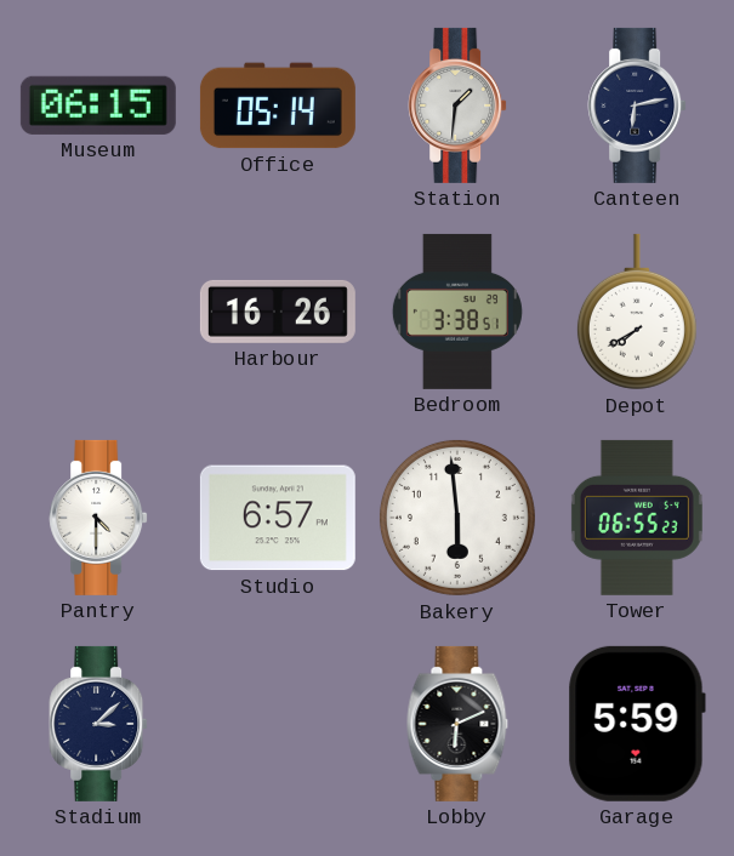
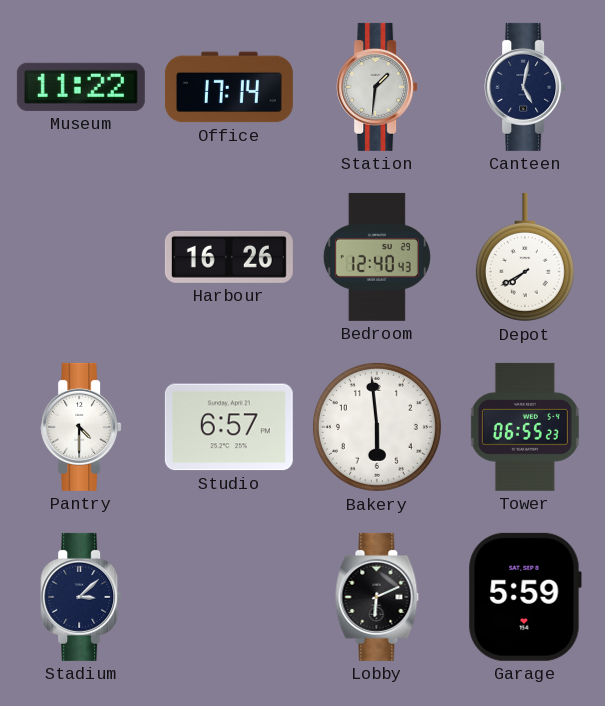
Museum: 06:15 -> 11:22 (81, 87)
Office: 05:14 -> 17:14 (229, 87)
Canteen: 6:13 -> 5:02 (525, 87)
Bedroom: 3:38 -> 12:40 (377, 257)
